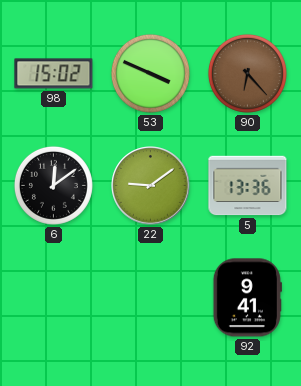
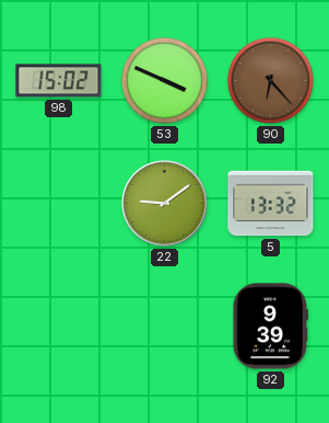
6: 12:09 -> none (53, 185)
5: 13:36 -> 13:32 (271, 204)
92: 9:41 -> 9:39 (270, 327)
